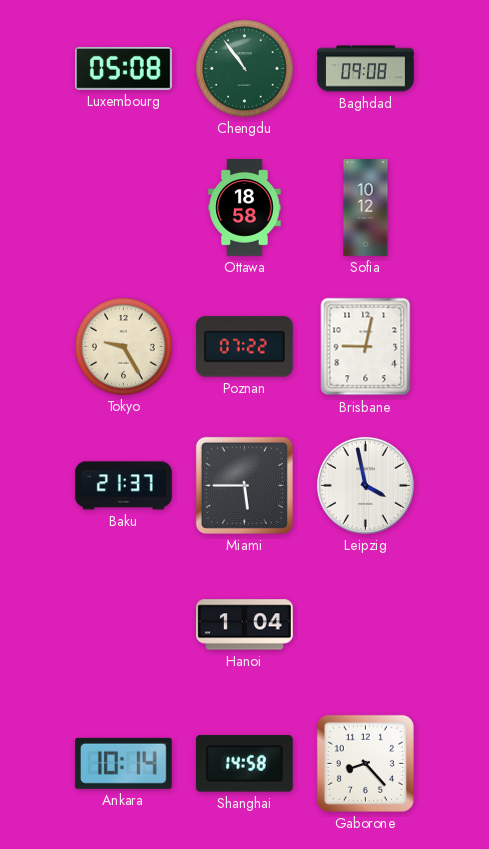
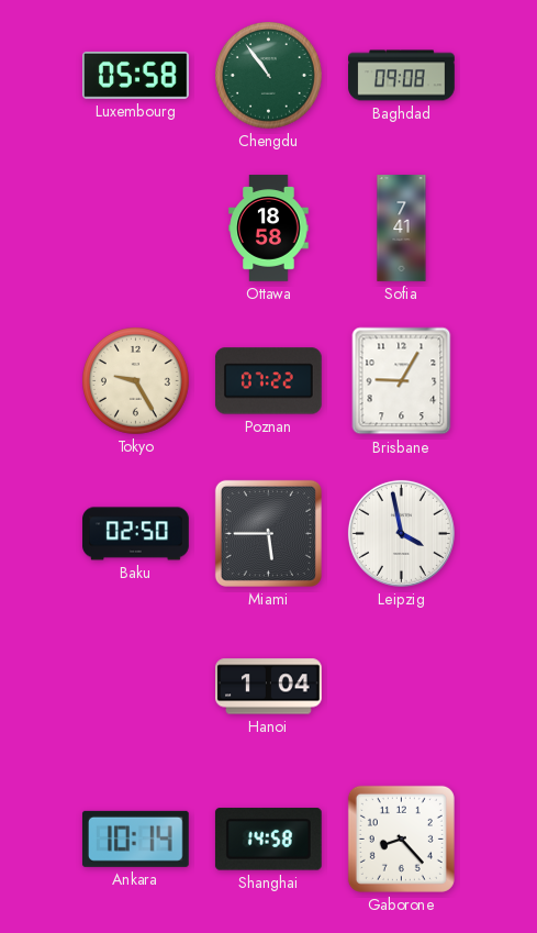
Luxembourg: 05:08 -> 05:58 (136, 76)
Sofia: 10:12 -> 7:41 (402, 229)
Brisbane: 9:02 -> 9:05 (402, 381)
Baku: 21:37 -> 02:50 (136, 534)
